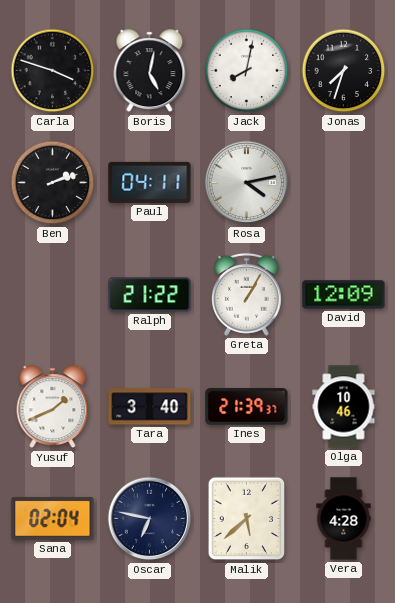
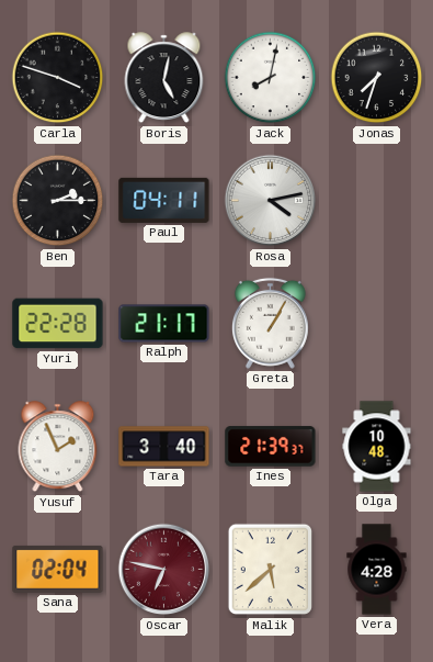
Ben: 2:12 -> 2:15 (58, 201)
Yuri: none -> 22:28 (58, 324)
Ralph: 21:22 -> 21:17 (164, 324)
David: 12:09 -> none (344, 295)
Yusuf: 1:41 -> 1:56 (58, 447)
Olga: 10:46 -> 10:48 (377, 447)
Oscar dial: navy -> burgundy (164, 570)
